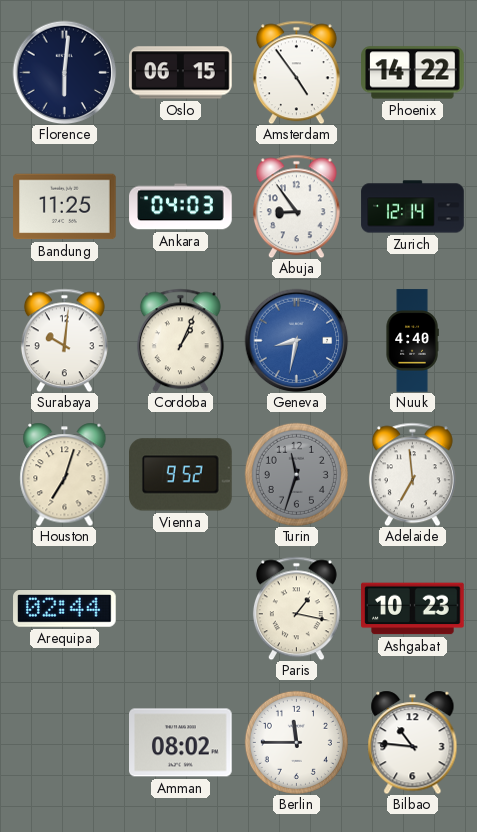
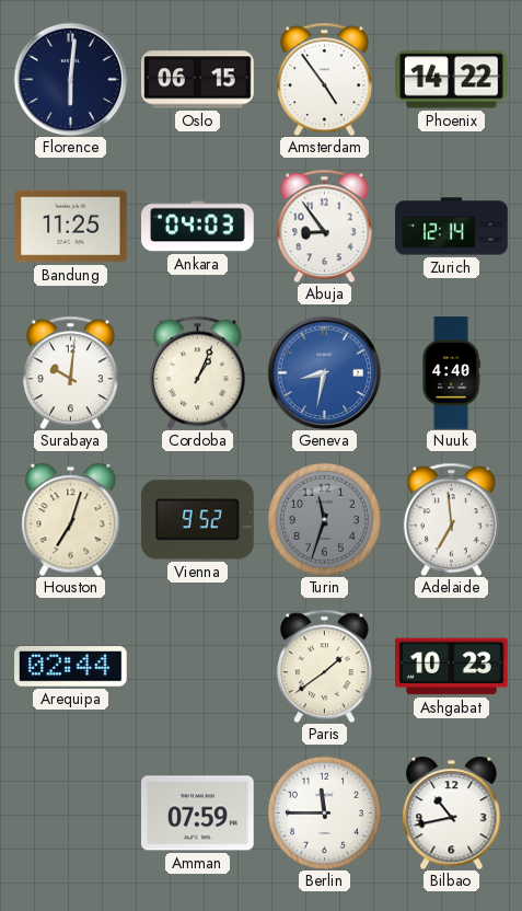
Paris: 1:17 -> 1:39 (324, 666)
Amman: 08:02 -> 07:59 (198, 814)
Bilbao: 10:46 -> 10:43 (452, 812)
